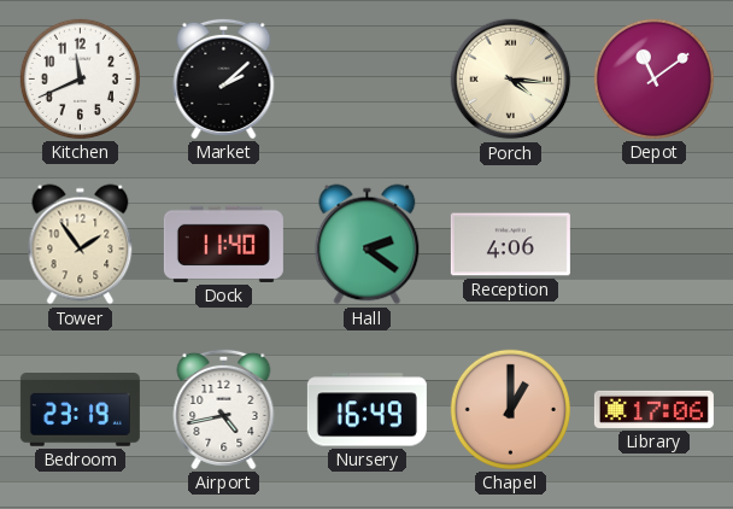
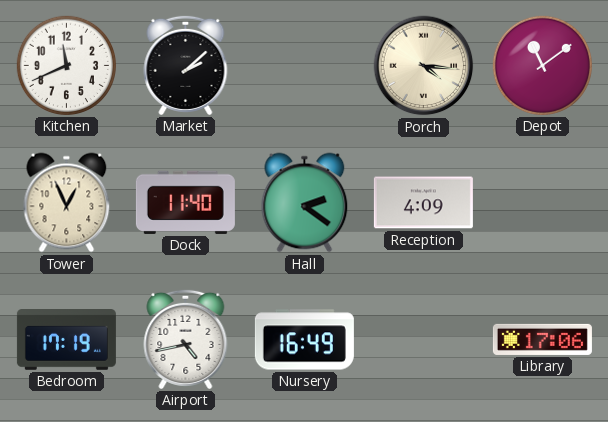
Tower: 1:54 -> 12:56 (67, 203)
Reception: 4:06 -> 4:09 (423, 203)
Bedroom: 23:19 -> 17:19 (66, 340)
Chapel: 1:00 -> none (510, 409)
